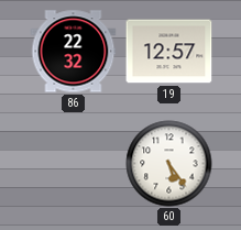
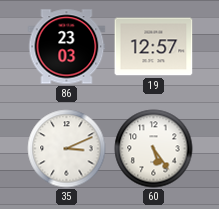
86: 22:32 -> 23:03 (67, 47)
35: none -> 3:11 (67, 149)
